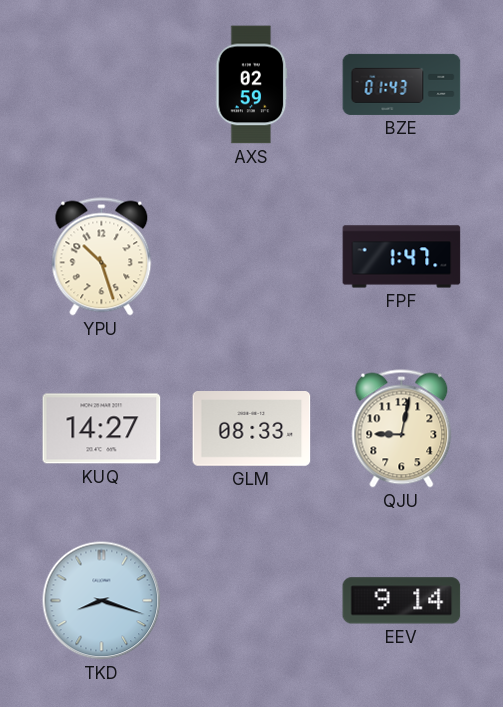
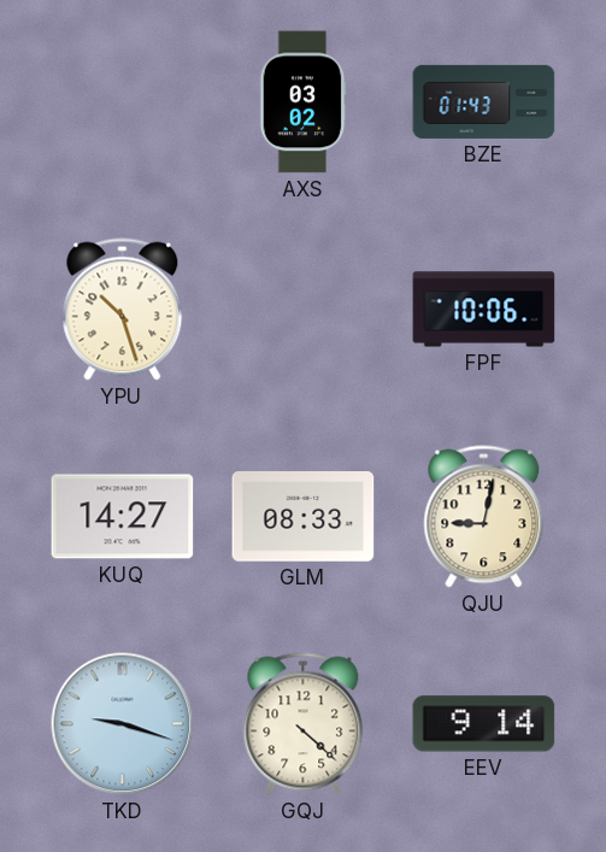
AXS: 02:59 -> 03:02 (302, 102)
FPF: 1:47 -> 10:06 (484, 310)
TKD: 8:18 -> 9:18 (123, 724)
GQJ: none -> 4:22 (304, 724)
